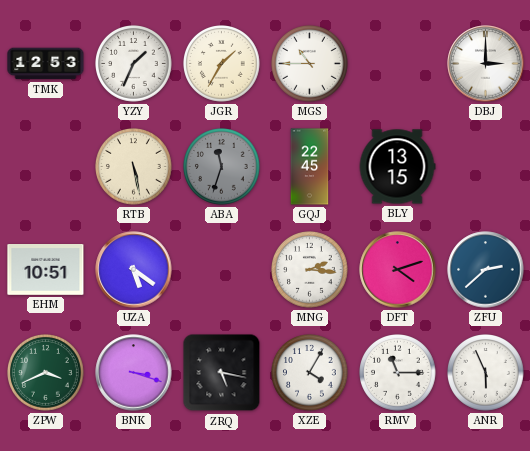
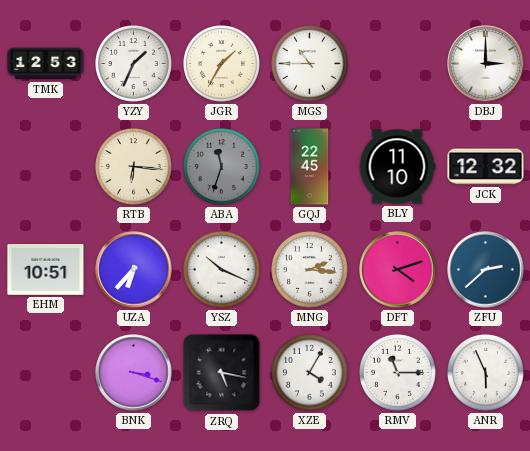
RTB: 5:28 -> 6:16 (134, 167)
BLY: 13:15 -> 11:10 (397, 167)
JCK: none -> 12:32 (486, 167)
UZA: 5:21 -> 6:37 (134, 270)
YSZ: none -> 10:19 (222, 270)
ZPW: 3:41 -> none (46, 373)
